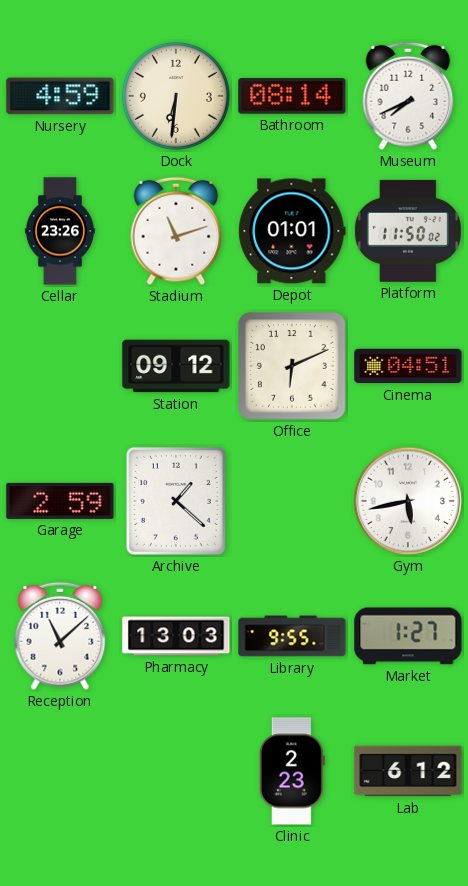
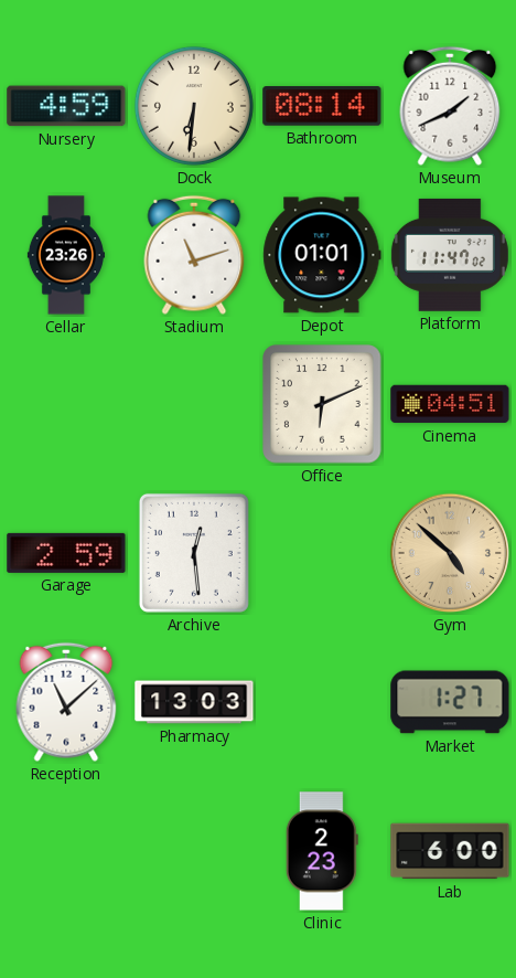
Museum: 7:41 -> 1:41 (450, 106)
Platform: 11:50 -> 11:47 (450, 255)
Station: 09:12 -> none (176, 366)
Archive: 1:22 -> 12:29 (194, 553)
Gym: 5:43 -> 4:52 (450, 553)
Gym dial: white -> champagne (450, 553)
Library: 9:55 -> none (292, 636)
Lab: 6:12 -> 6:00 (450, 851)
